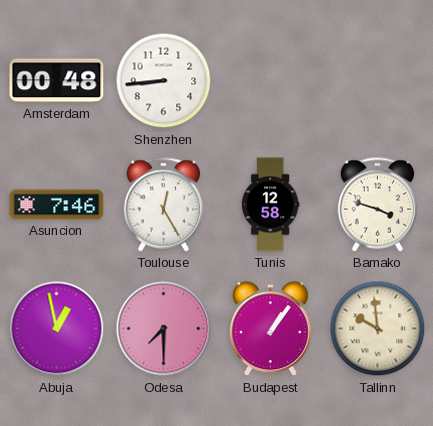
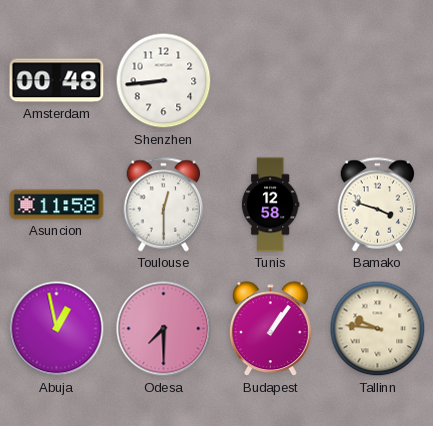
Asuncion: 7:46 -> 11:58 (57, 205)
Toulouse: 12:25 -> 12:30 (164, 205)
Tallinn: 9:59 -> 9:46 (378, 329)
